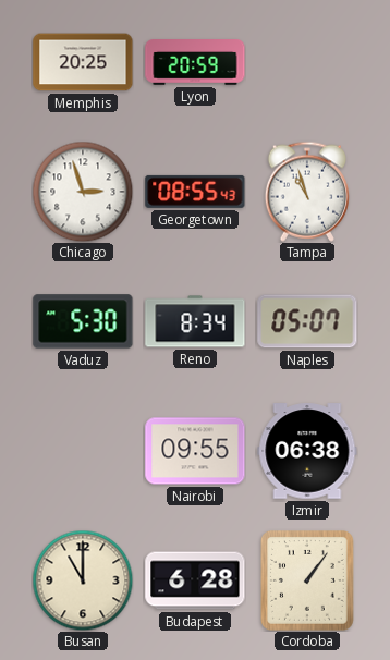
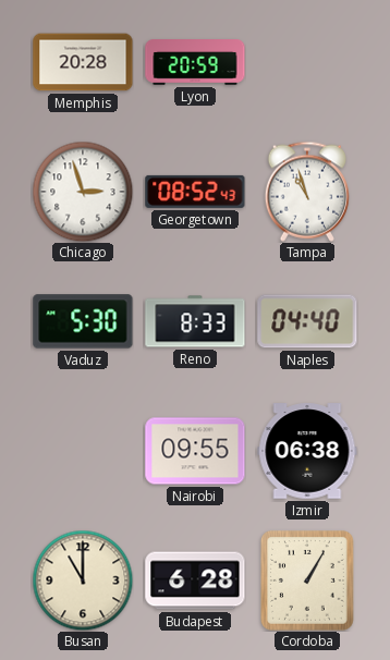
Memphis: 20:25 -> 20:28 (83, 62)
Georgetown: 08:55 -> 08:52 (195, 192)
Reno: 8:34 -> 8:33 (195, 321)
Naples: 05:07 -> 04:40 (307, 321)
Cordoba: 1:06 -> 1:05 (307, 580)
